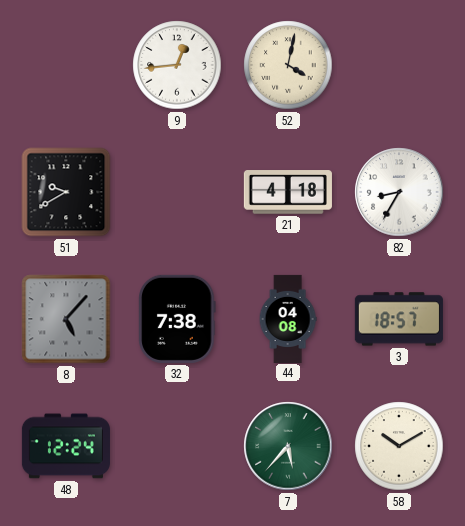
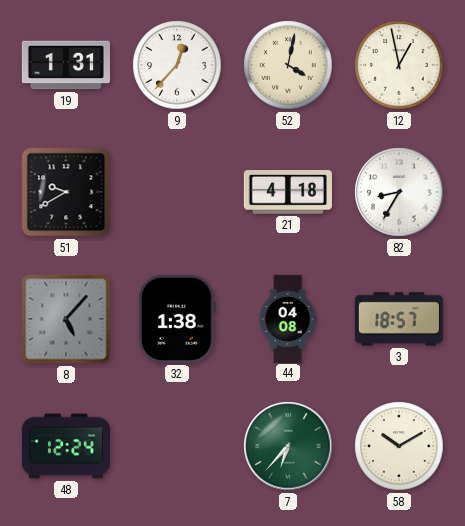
19: none -> 1:31 (66, 65)
9: 12:44 -> 12:37 (177, 65)
12: none -> 12:58 (399, 65)
32: 7:38 -> 1:38 (177, 319)
7: 5:37 -> 6:37 (288, 446)
